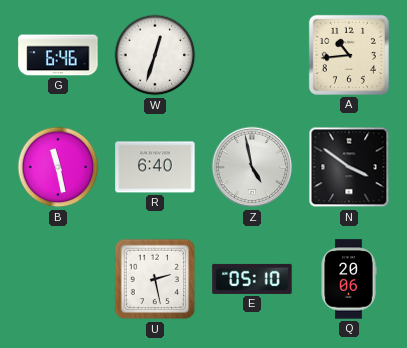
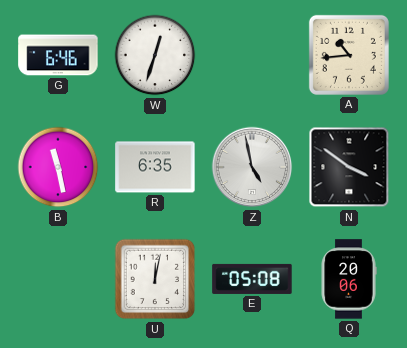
R: 6:40 -> 6:35 (155, 167)
U: 2:28 -> 12:02 (155, 279)
E: 05:10 -> 05:08 (252, 279)
